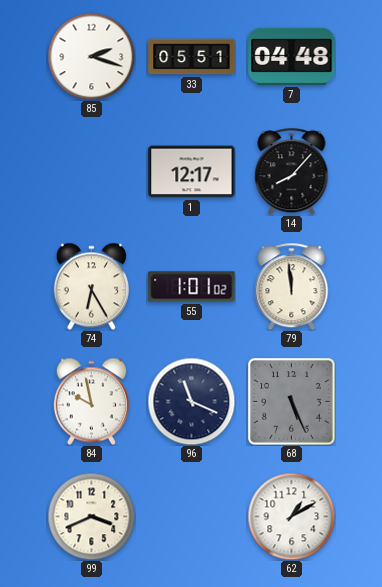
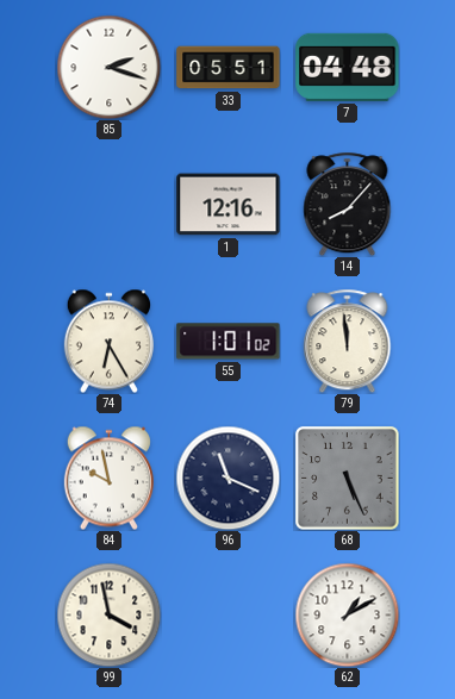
1: 12:17 -> 12:16 (229, 205)
99: 3:41 -> 3:58 (108, 614)
